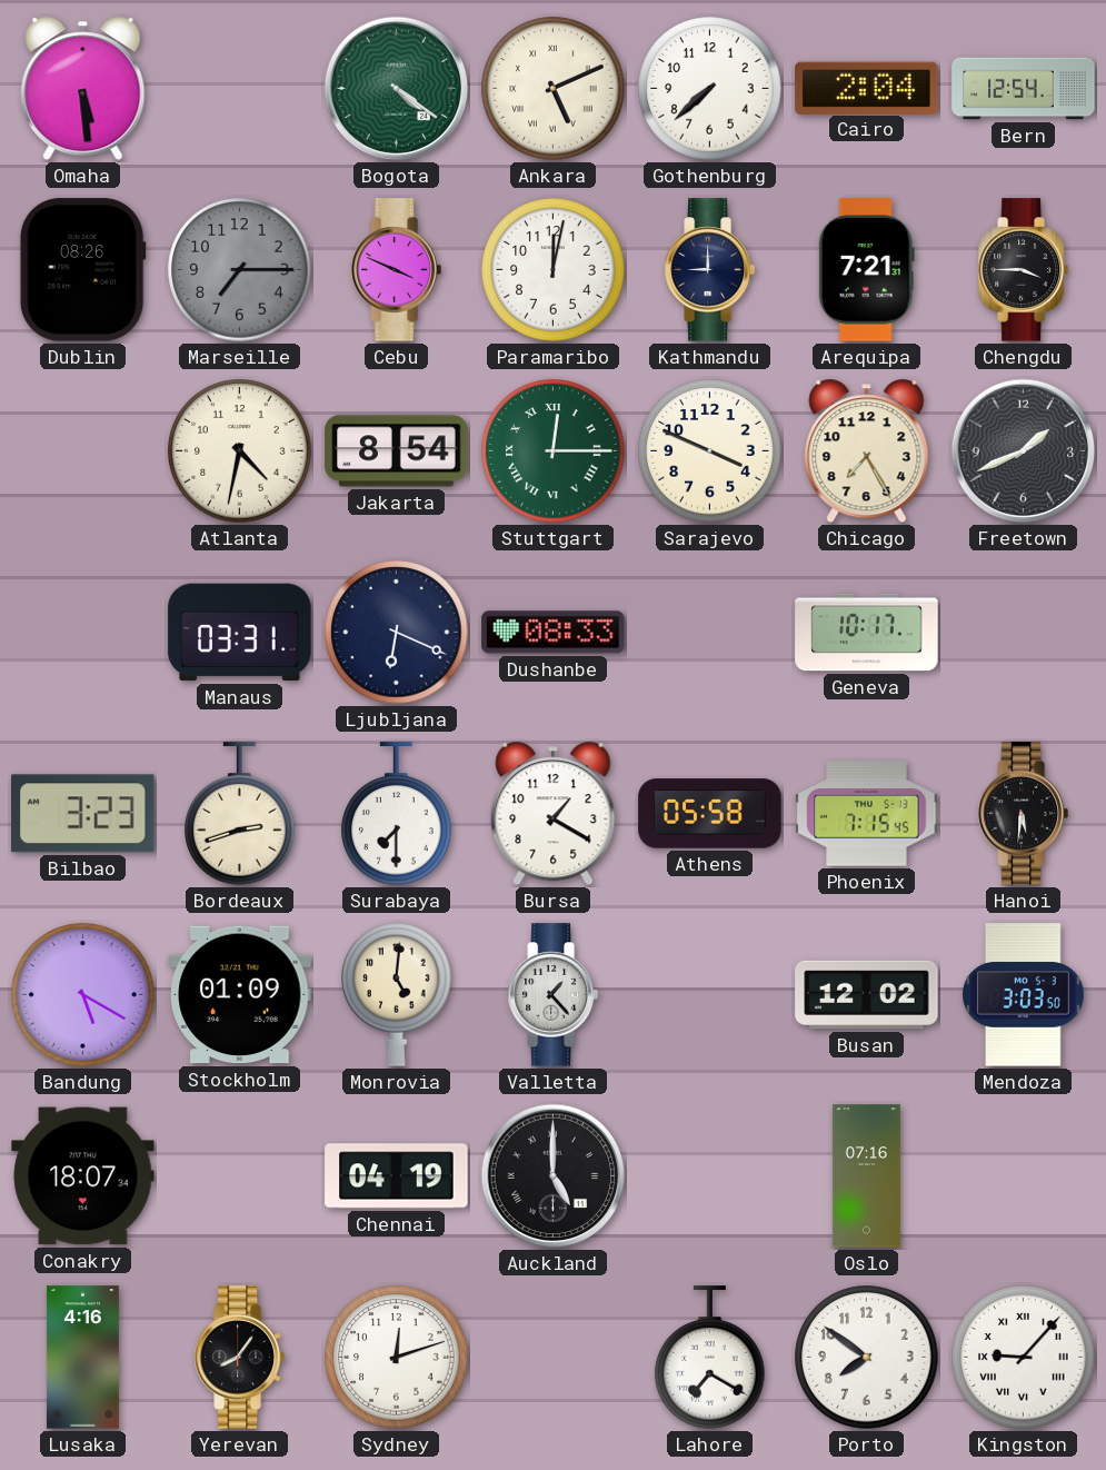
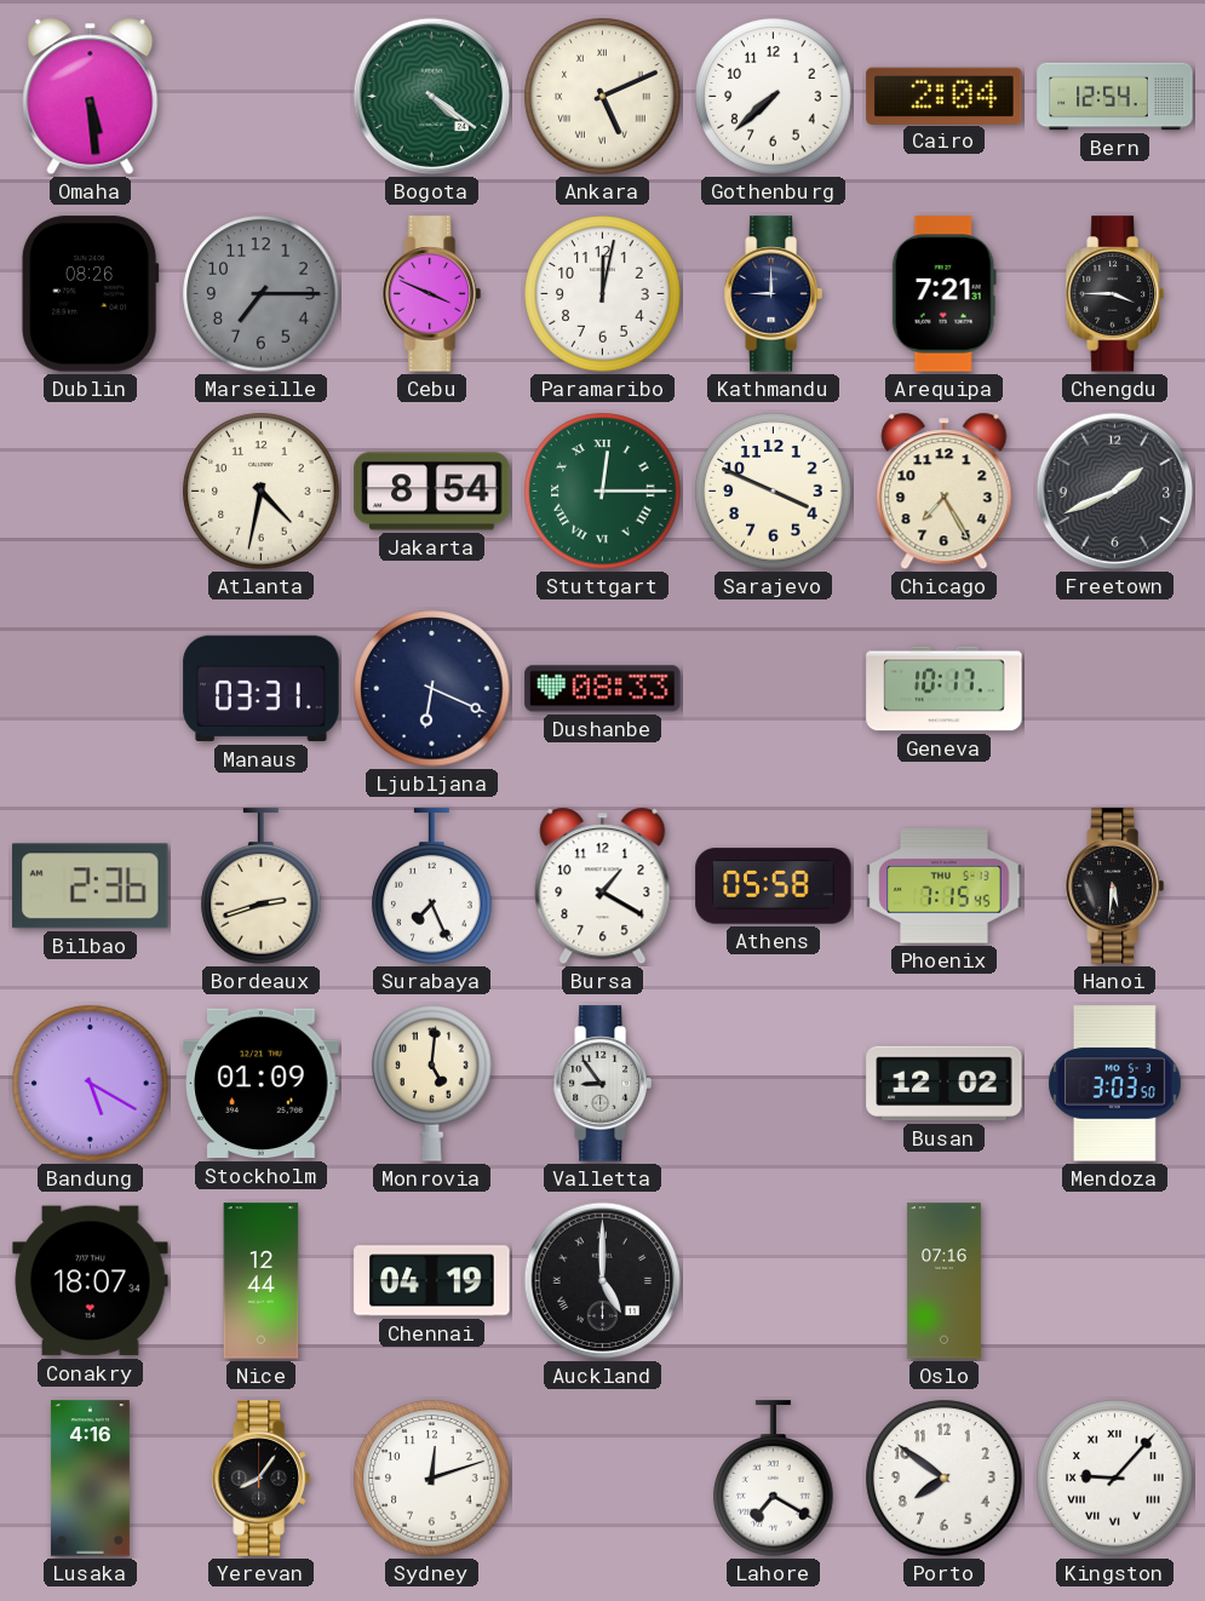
Bilbao: 3:23 -> 2:36 (91, 886)
Surabaya: 7:30 -> 7:26 (432, 886)
Valletta: 1:23 -> 8:54 (602, 1084)
Nice: none -> 12:44 (262, 1281)
